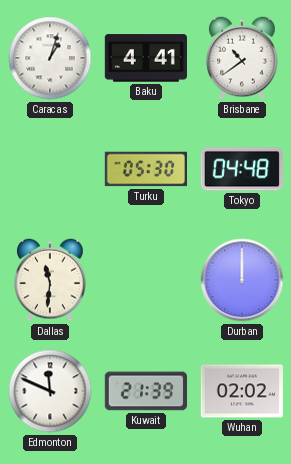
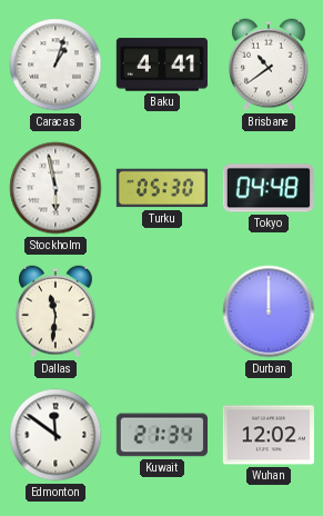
Stockholm: none -> 5:58 (55, 188)
Edmonton: 11:49 -> 11:51 (55, 435)
Kuwait: 21:39 -> 21:34 (161, 435)
Wuhan: 02:02 -> 12:02 (269, 435)
